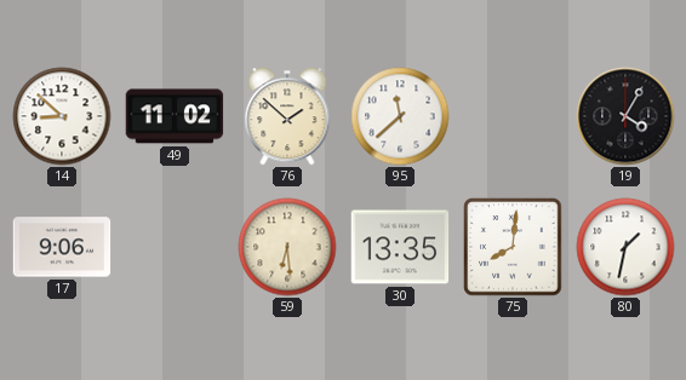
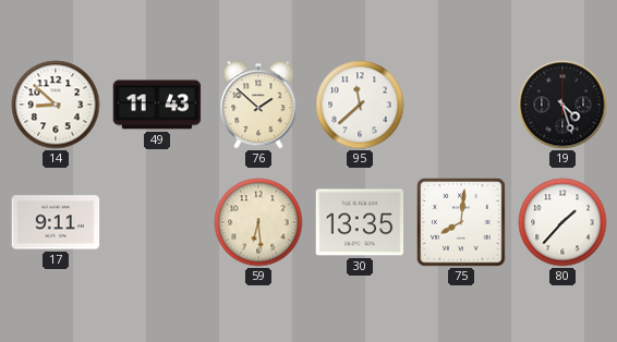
49: 11:02 -> 11:43 (157, 105)
19: 4:05 -> 4:27 (562, 105)
17: 9:06 -> 9:11 (56, 222)
80: 1:32 -> 1:37 (562, 222)
